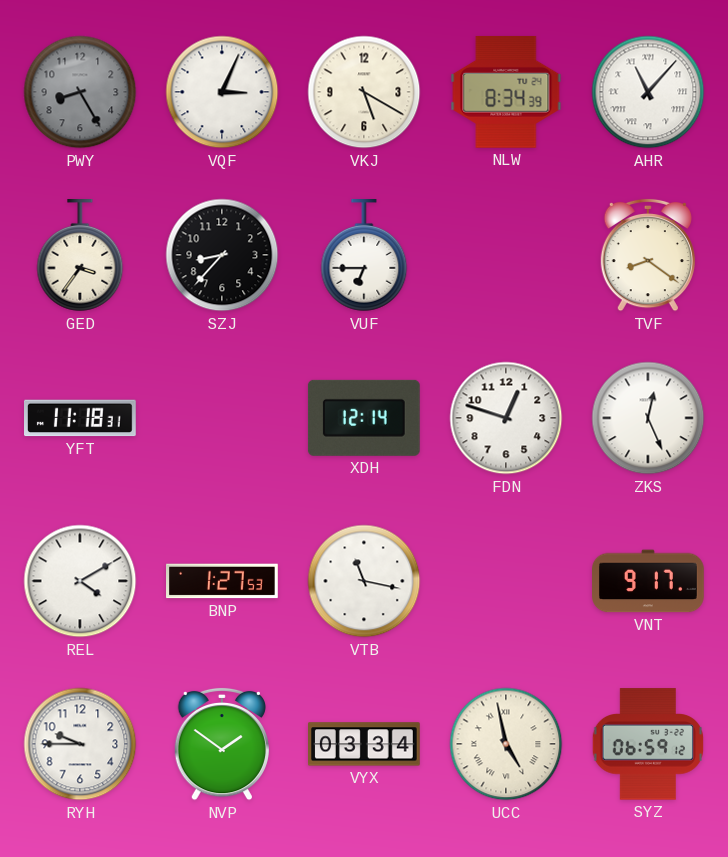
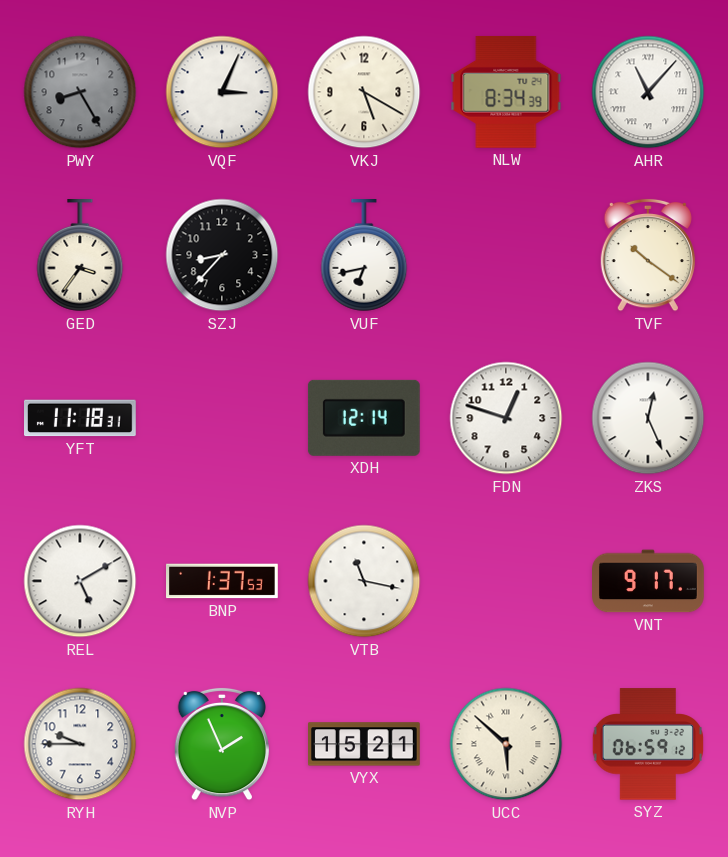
VUF: 6:45 -> 6:43 (364, 256)
TVF: 8:21 -> 10:21 (648, 255)
REL: 4:10 -> 5:10 (80, 581)
BNP: 1:27 -> 1:37 (223, 581)
NVP: 1:51 -> 1:56 (222, 744)
VYX: 03:34 -> 15:21 (365, 744)
UCC: 4:58 -> 5:52 (506, 744)
